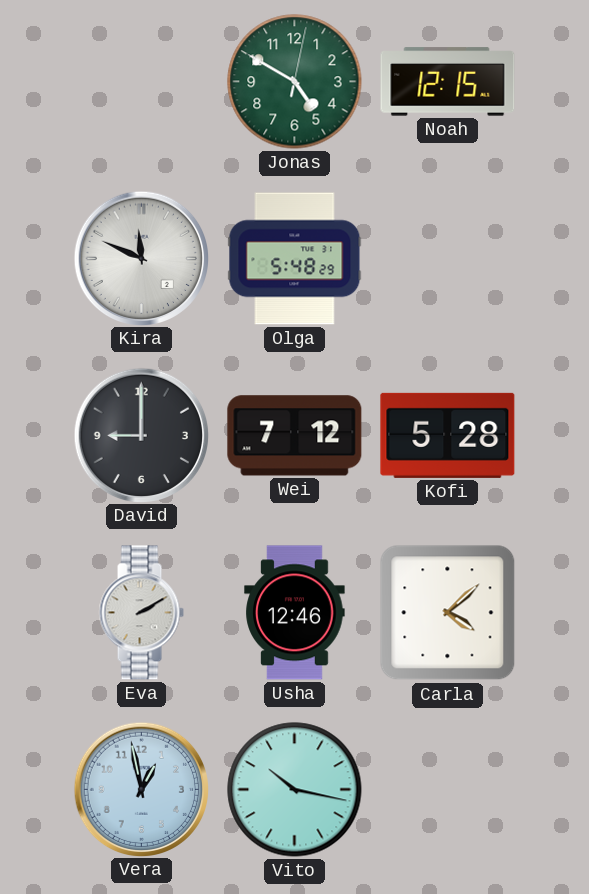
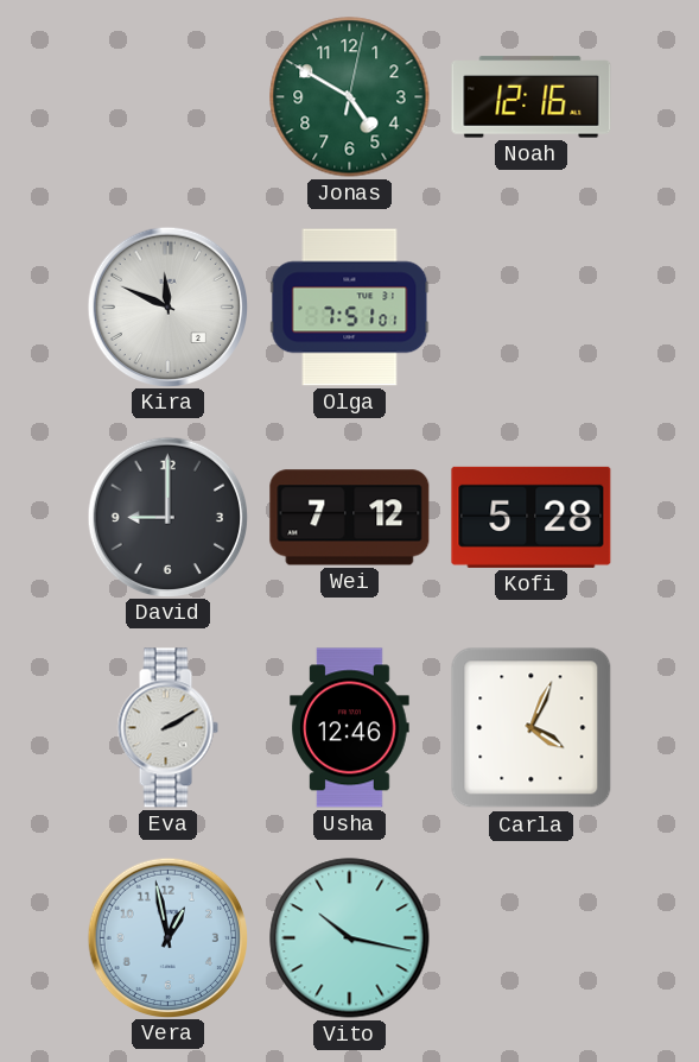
Noah: 12:15 -> 12:16 (532, 97)
Olga: 5:48 -> 7:51 (350, 308)
Carla: 4:08 -> 4:04 (532, 728)
